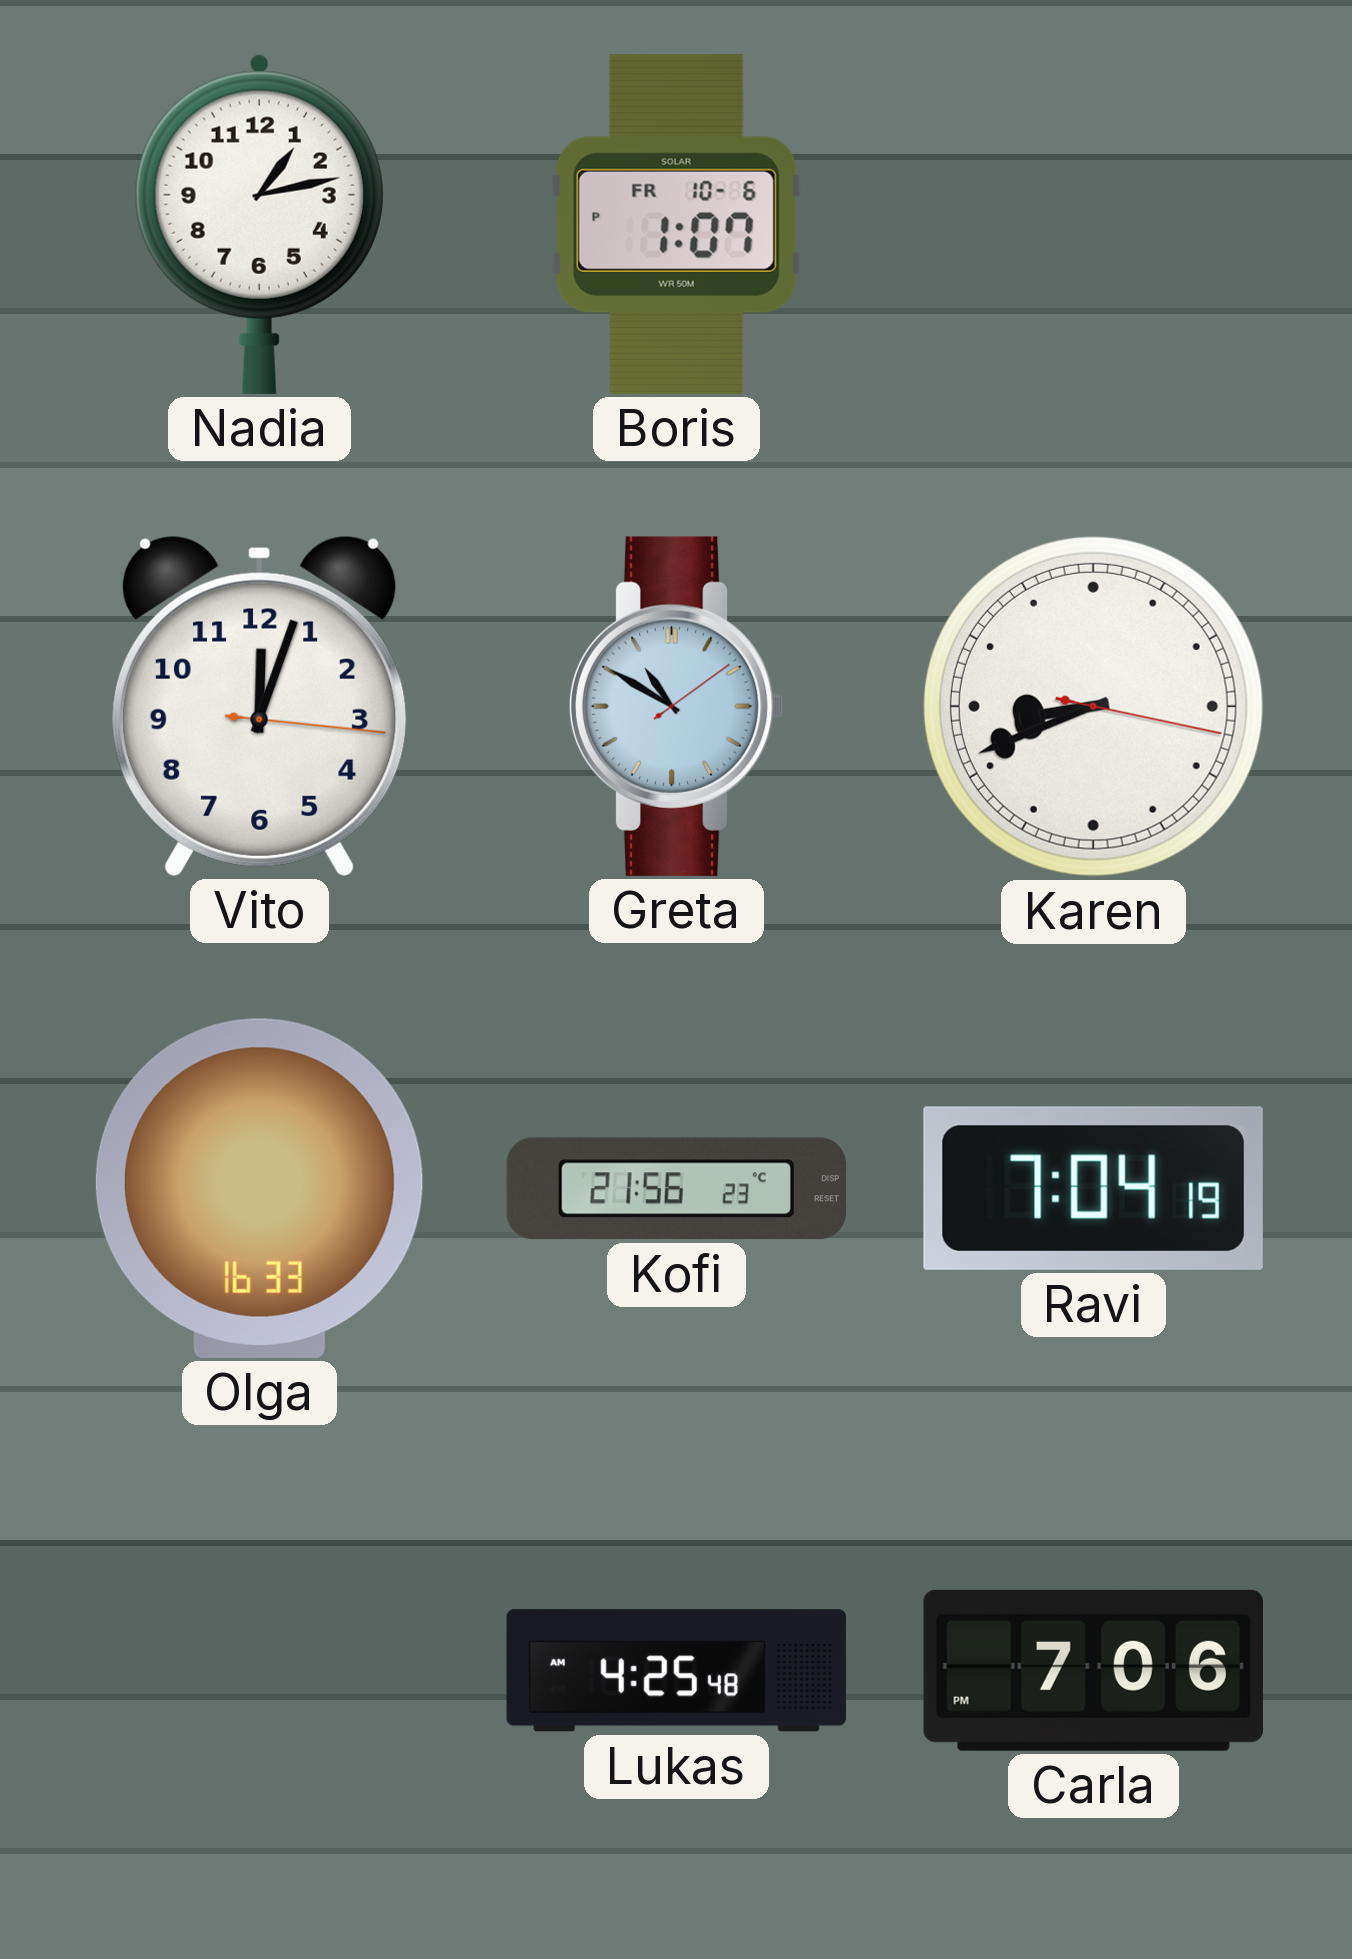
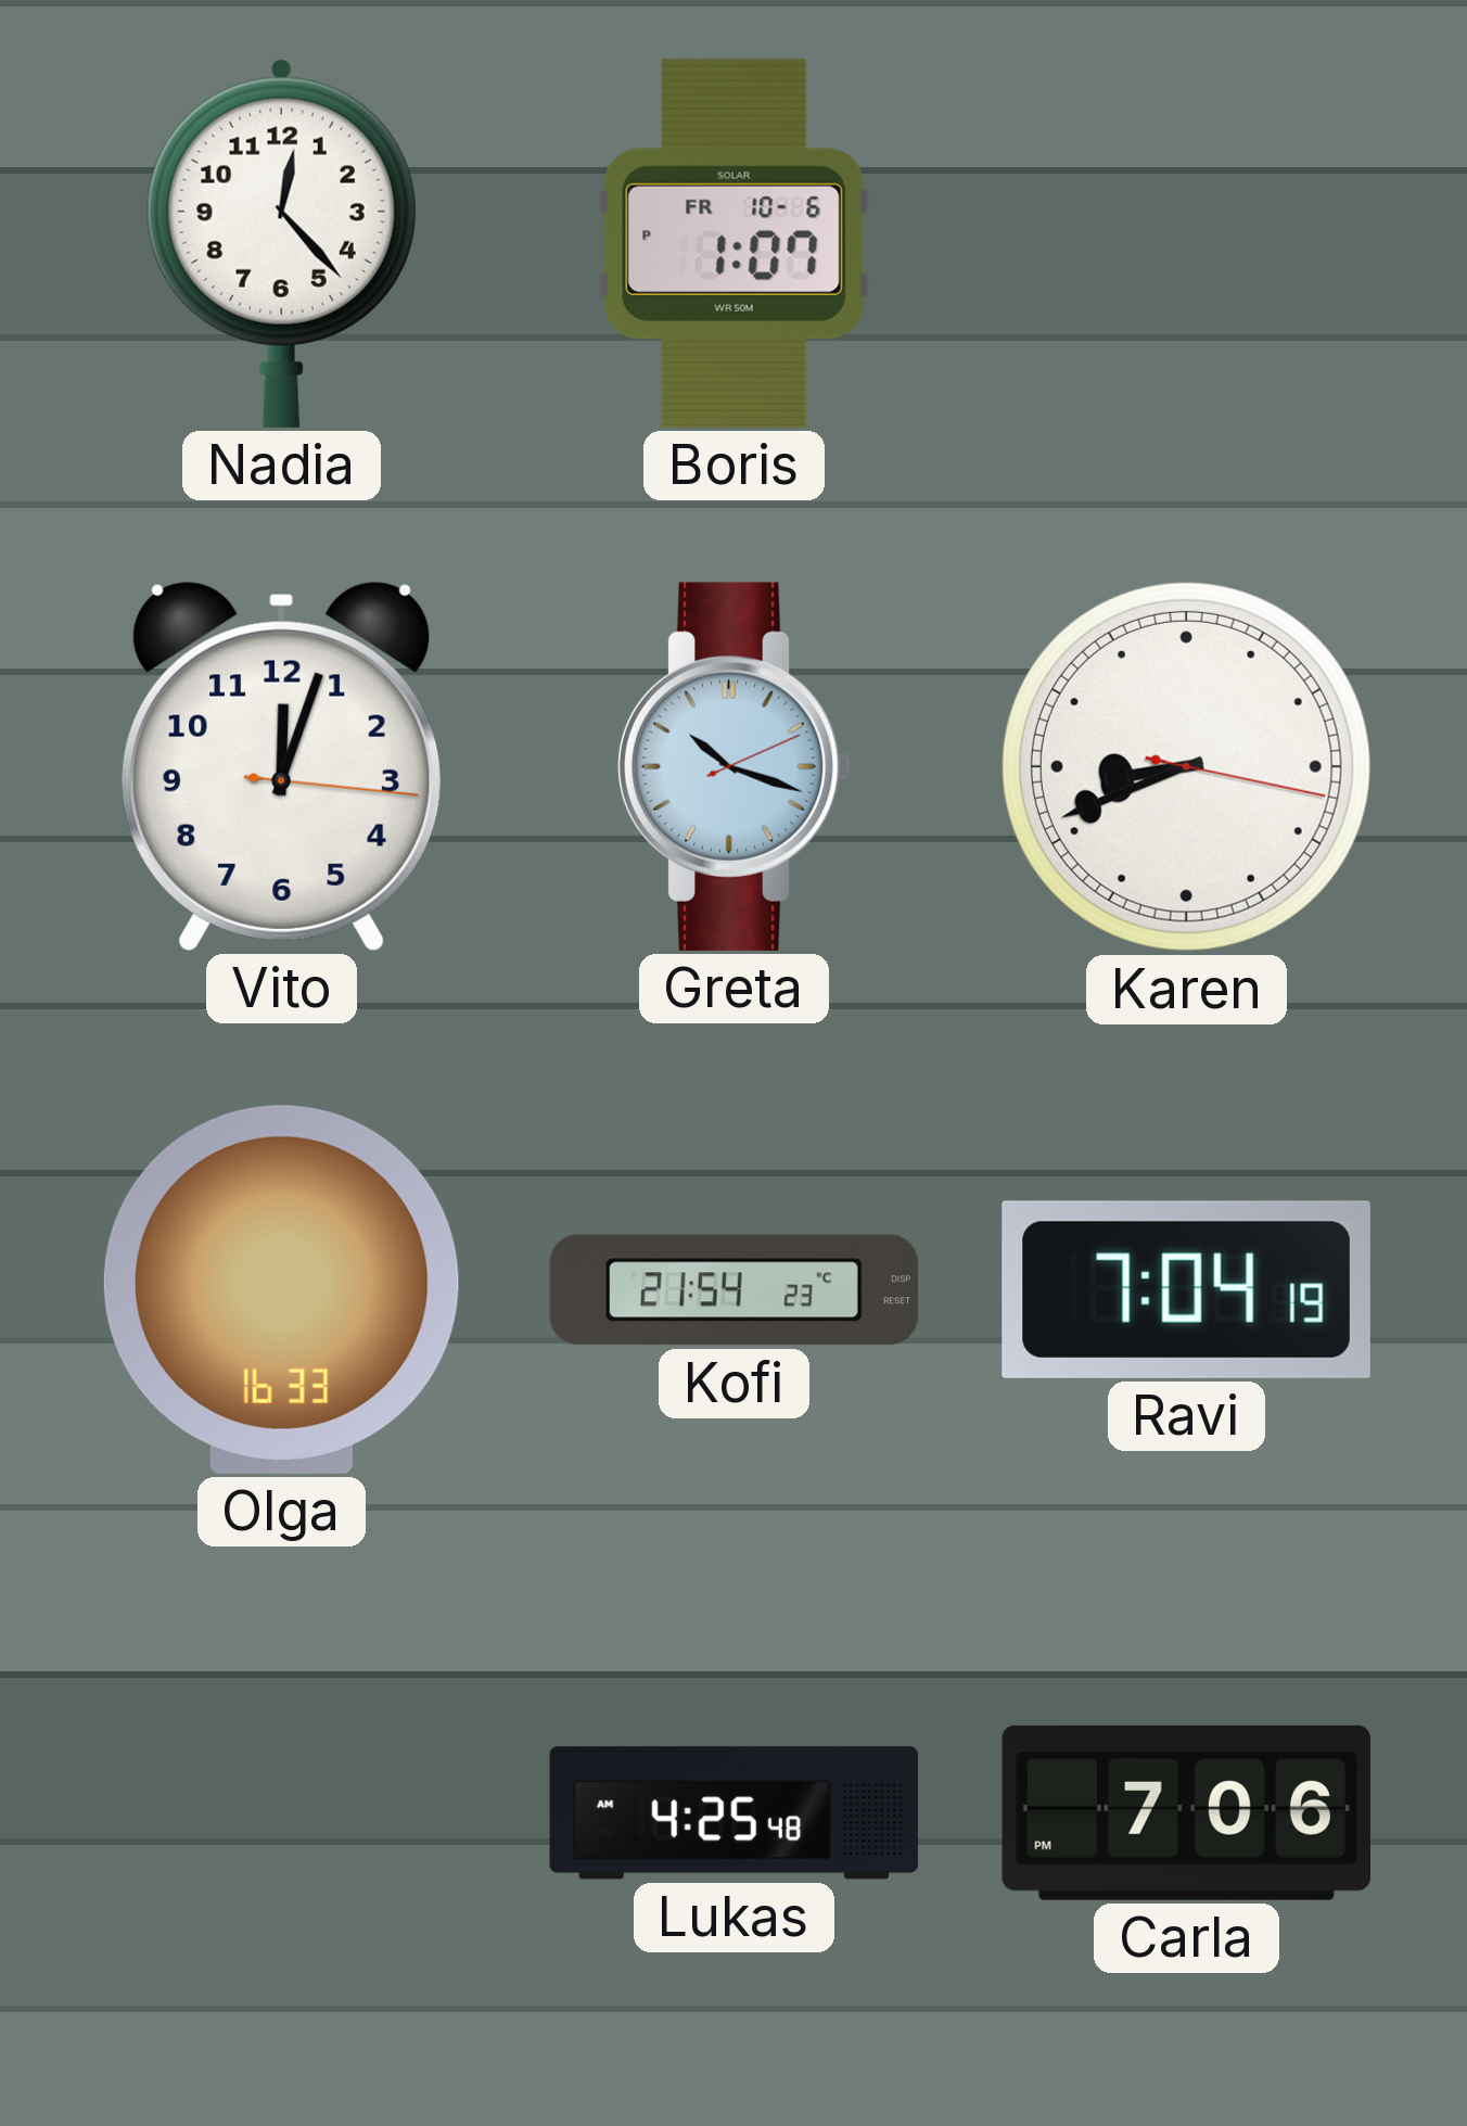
Nadia: 1:13 -> 12:23 (281, 243)
Greta: 10:50 -> 10:18 (733, 766)
Kofi: 21:56 -> 21:54 (733, 1290)
